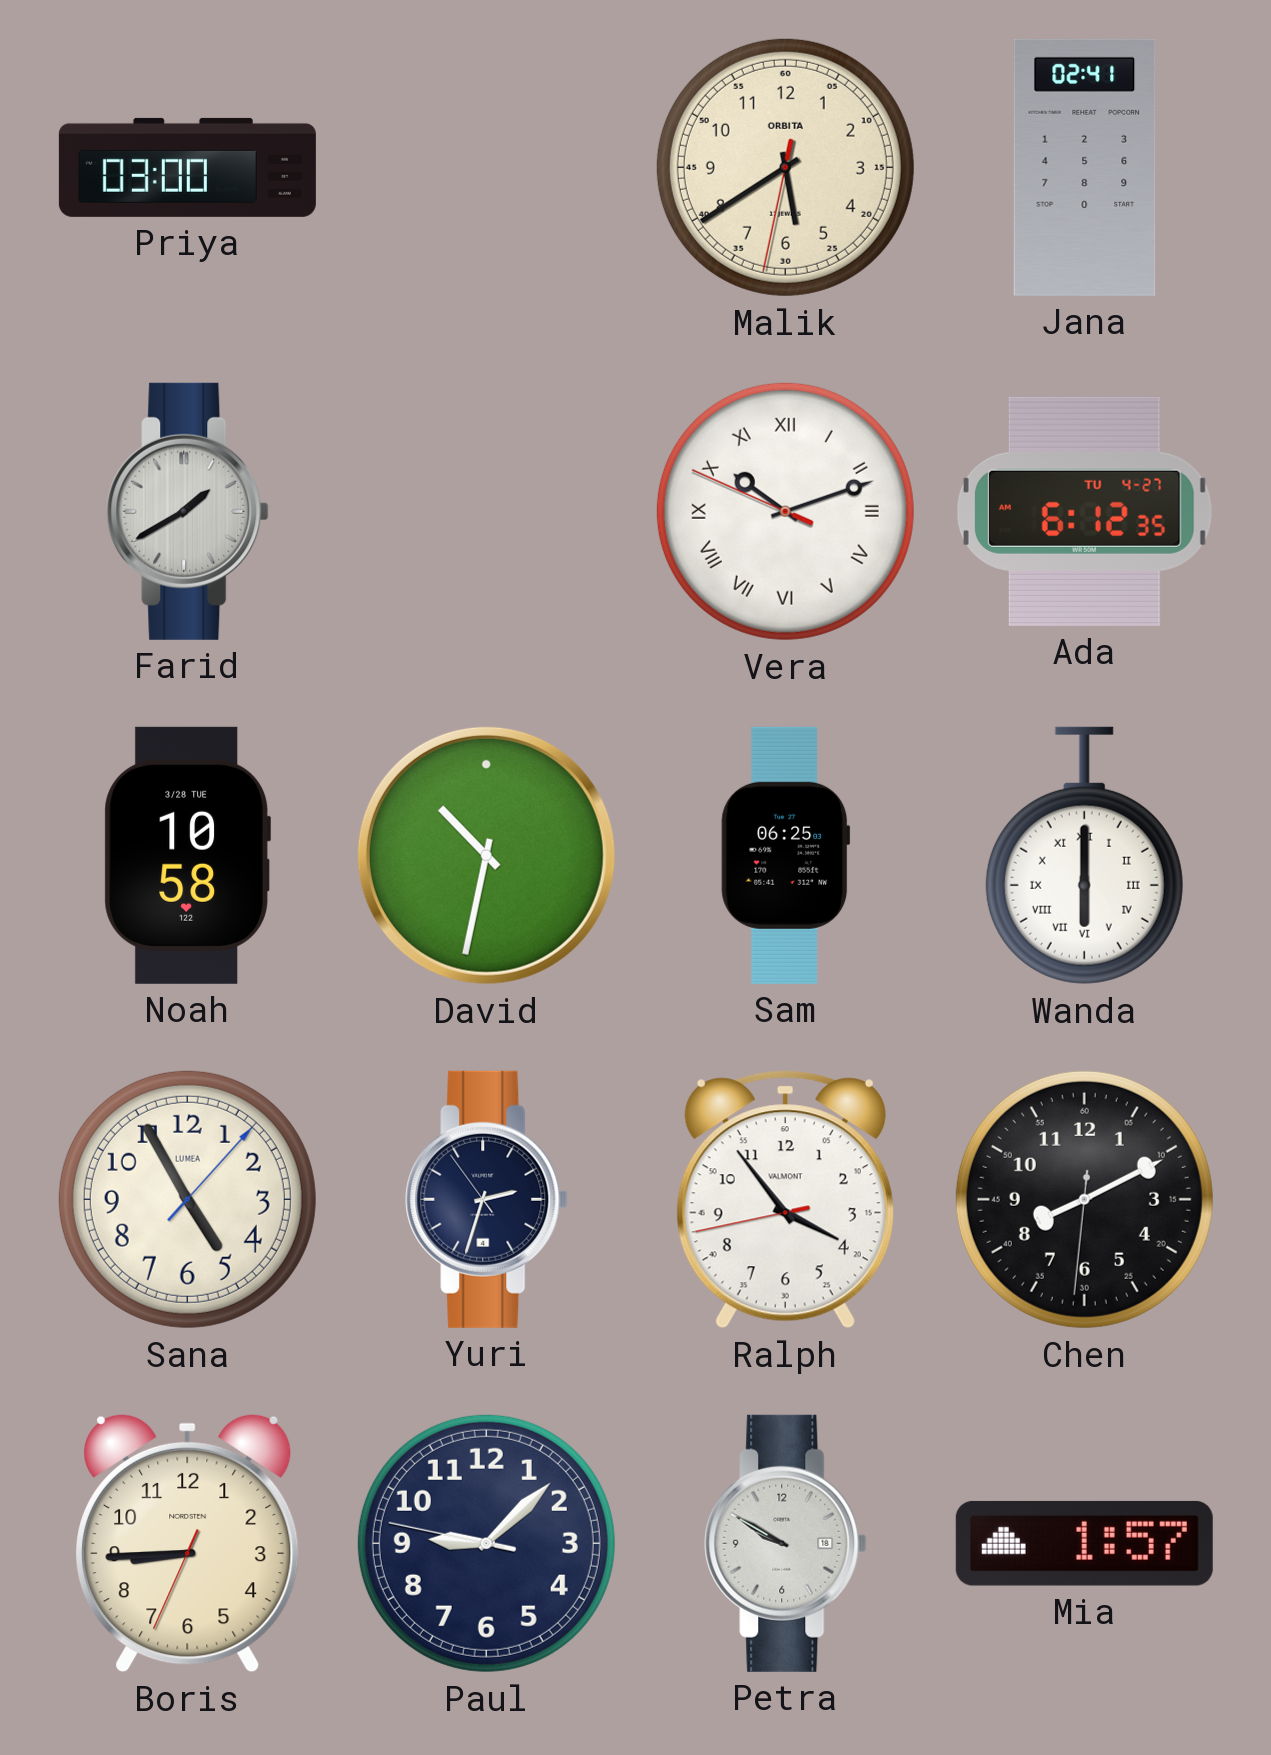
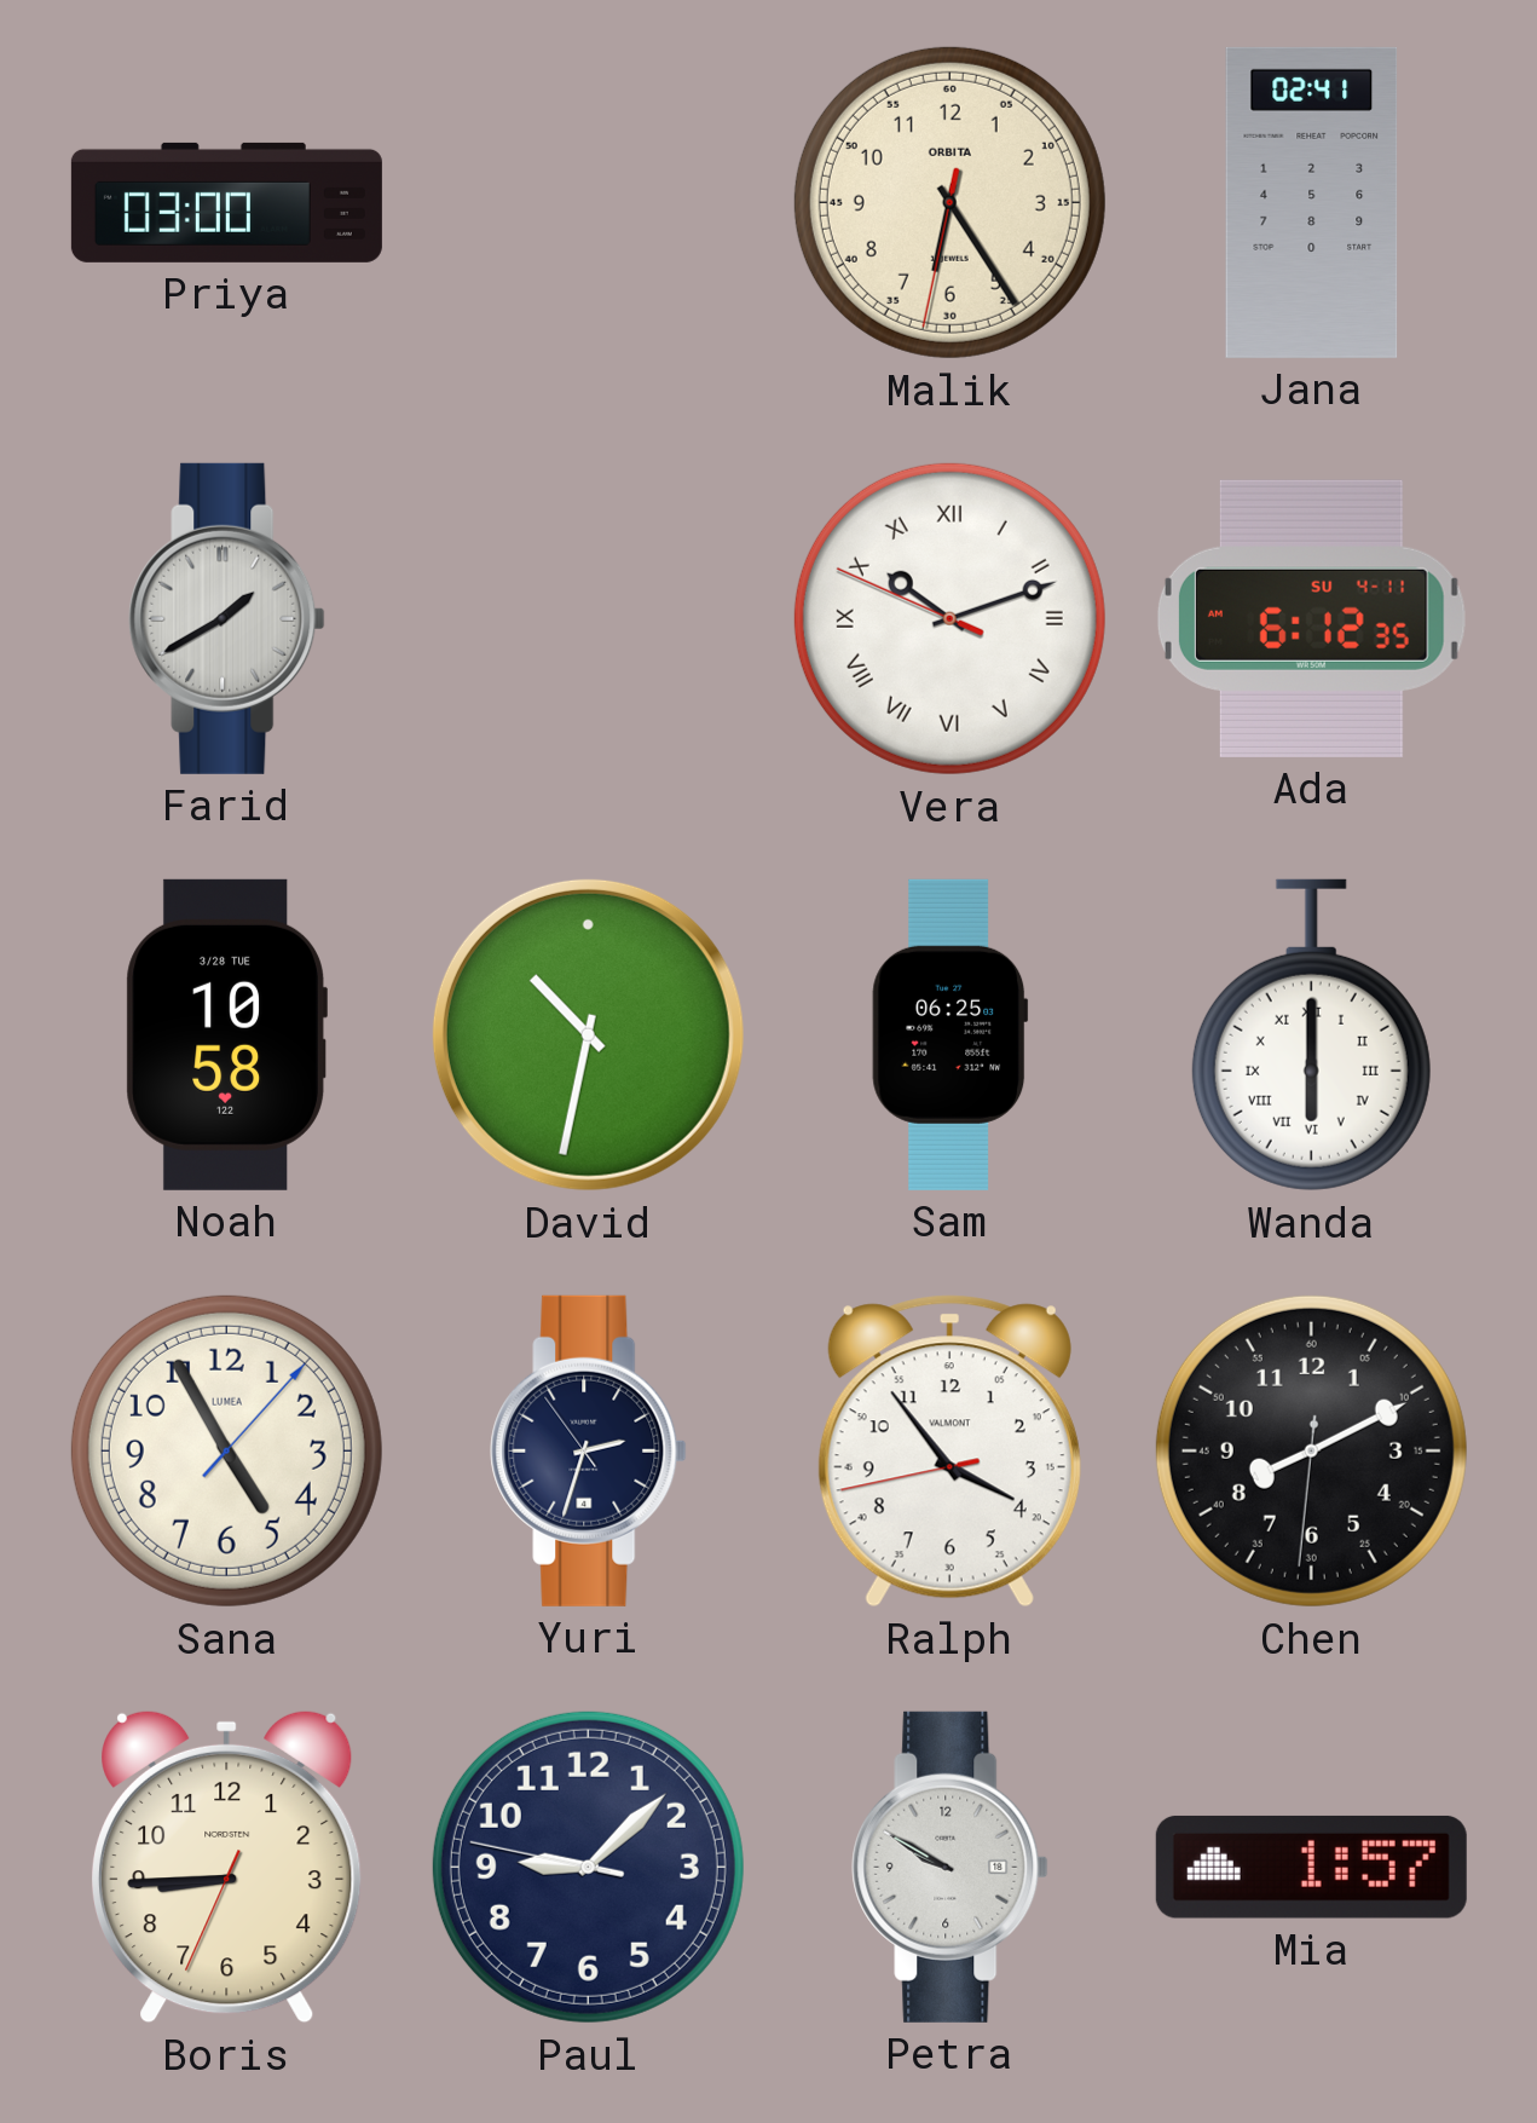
Malik: 5:39 -> 6:24 (949, 202)
Ada date: TU 4-27 -> SU 4-11 (1311, 618)
